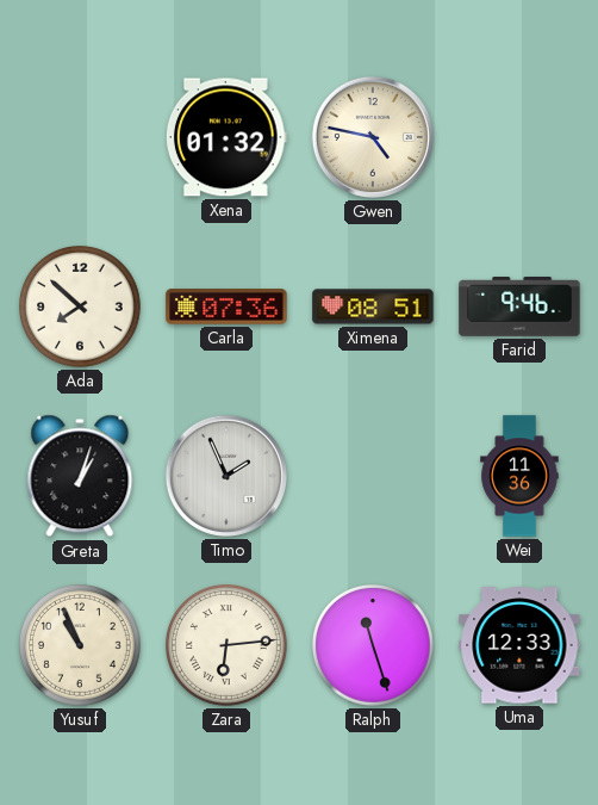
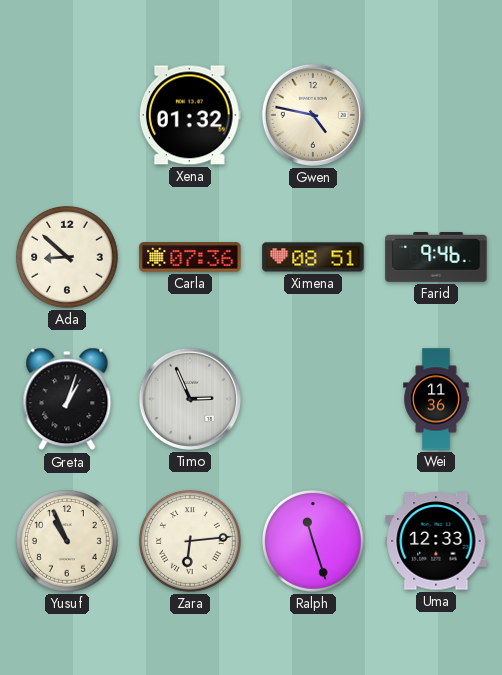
Ada: 7:52 -> 8:52 (68, 258)
Timo: 1:56 -> 2:56 (190, 399)
